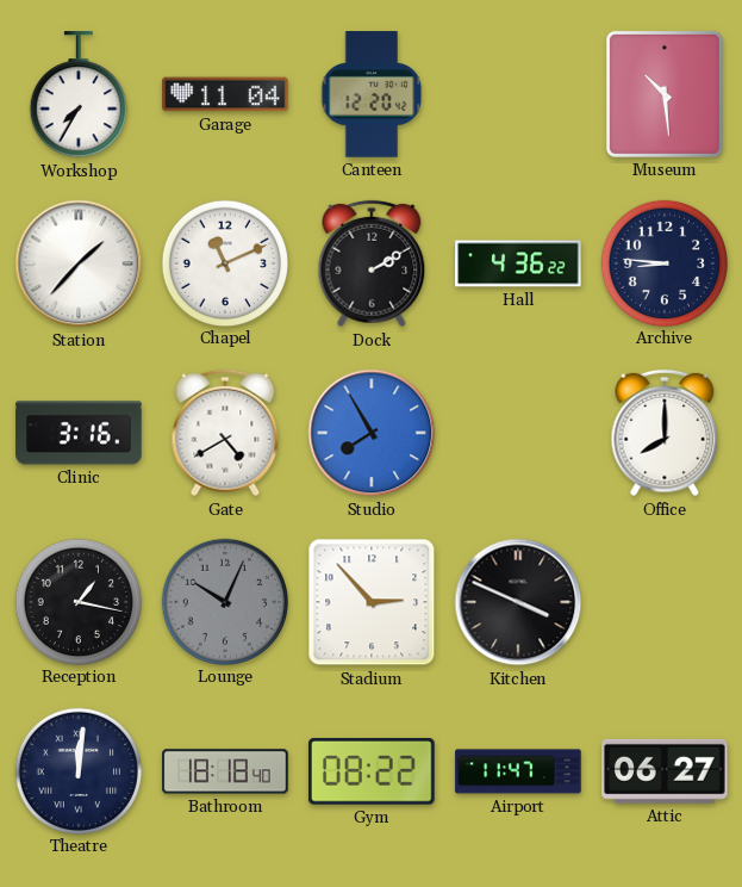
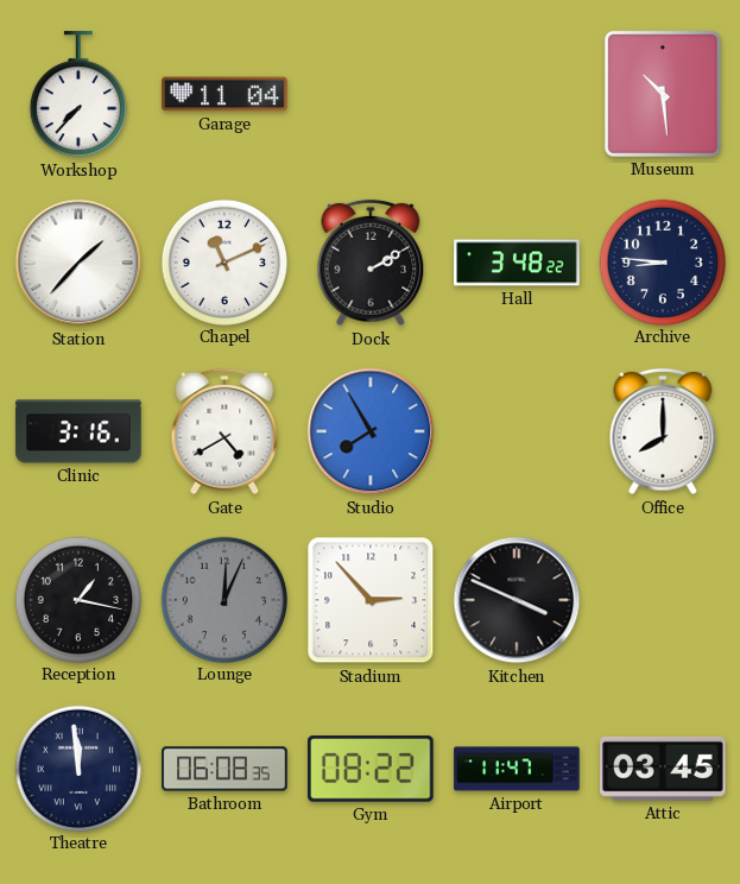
Workshop: 7:35 -> 7:37 (78, 95)
Canteen: 12:20 -> none (372, 94)
Hall: 4:36 -> 3:48 (517, 263)
Lounge: 10:04 -> 12:04 (223, 599)
Theatre: 12:01 -> 11:59 (77, 768)
Bathroom: 18:18 -> 06:08 (224, 769)
Attic: 06:27 -> 03:45 (664, 769)
